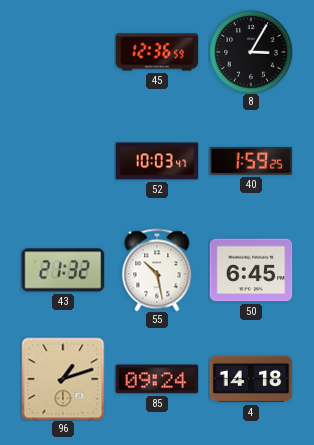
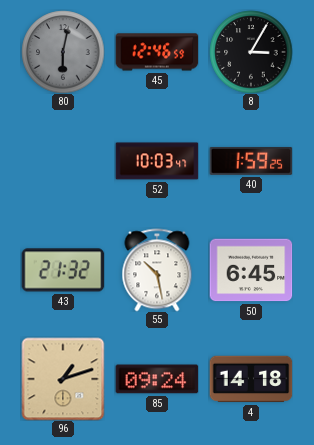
80: none -> 6:02 (63, 52)
45: 12:36 -> 12:46 (157, 52)
